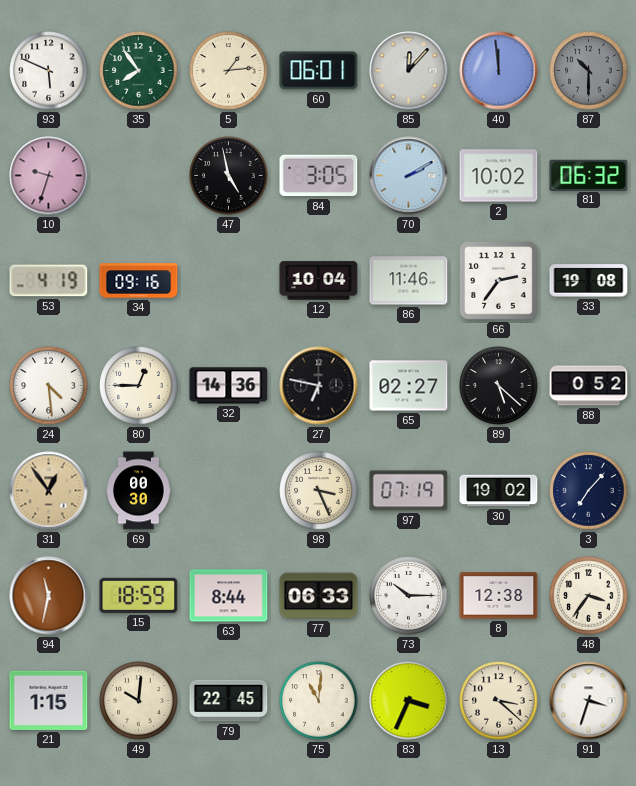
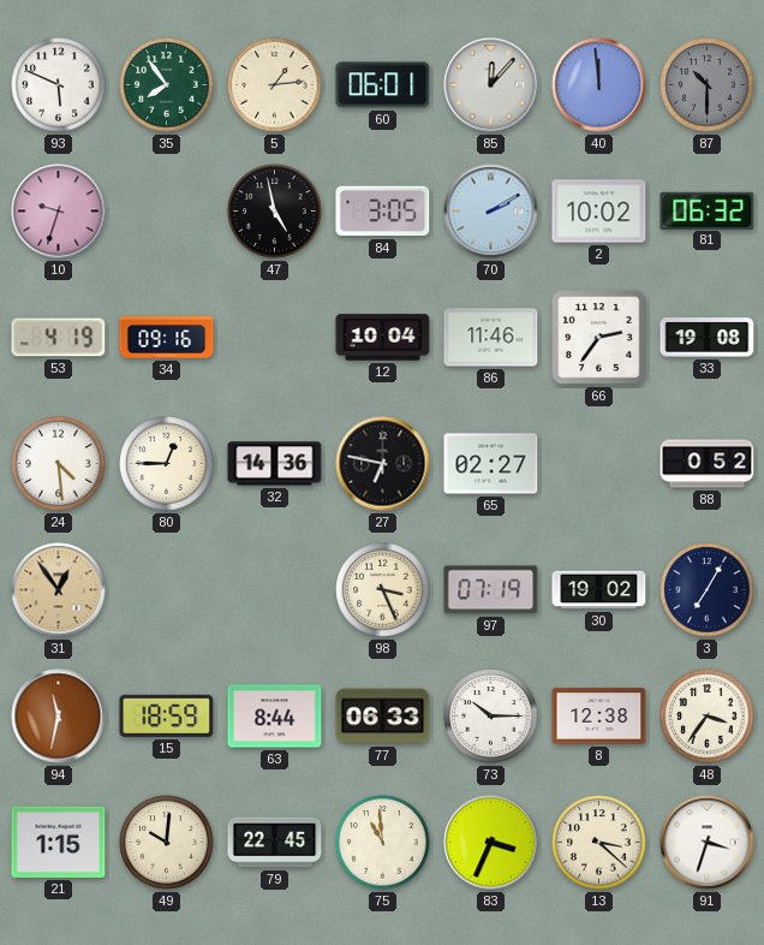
89: 5:22 -> none (499, 386)
69: 00:30 -> none (139, 491)
3: 7:07 -> 7:05 (708, 590)
75: 11:01 -> 10:59 (383, 843)
